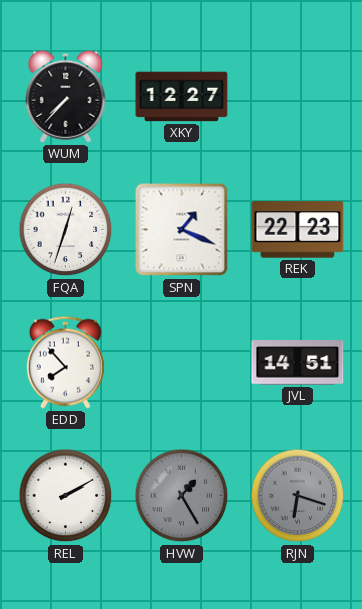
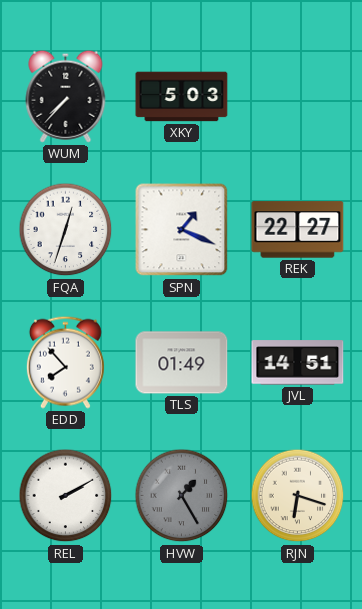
XKY: 12:27 -> 5:03 (182, 97)
REK: 22:23 -> 22:27 (298, 230)
TLS: none -> 01:49 (182, 363)
RJN dial: grey -> cream (298, 496)
